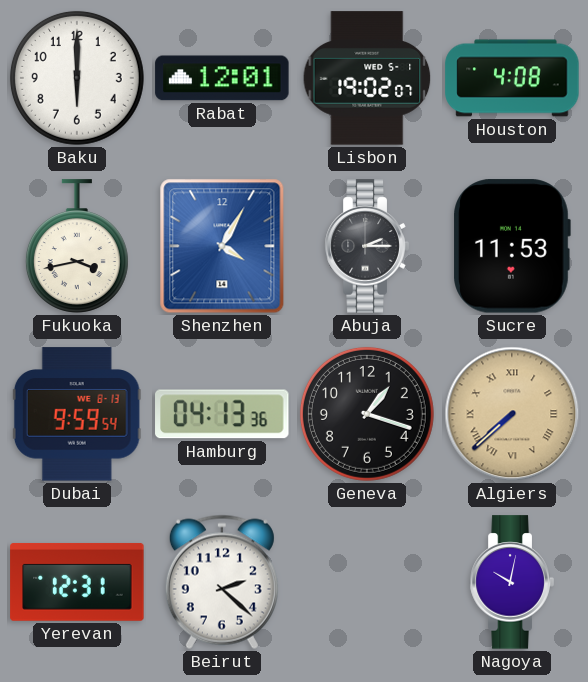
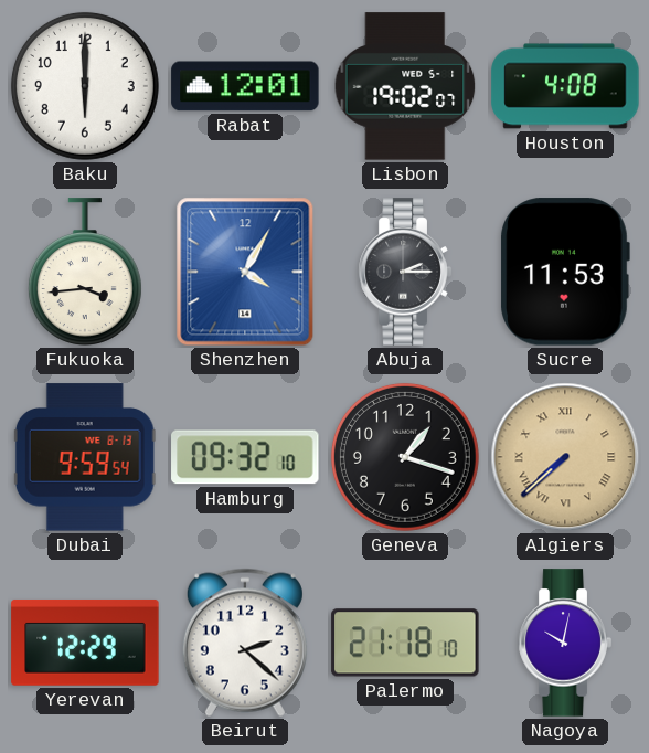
Fukuoka: 3:43 -> 3:44 (85, 272)
Hamburg: 04:13 -> 09:32 (245, 457)
Yerevan: 12:31 -> 12:29 (85, 643)
Palermo: none -> 21:18 (405, 643)
